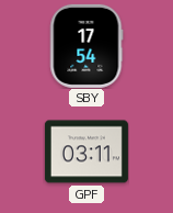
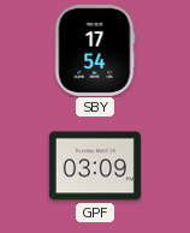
GPF: 03:11 -> 03:09 (95, 166)
